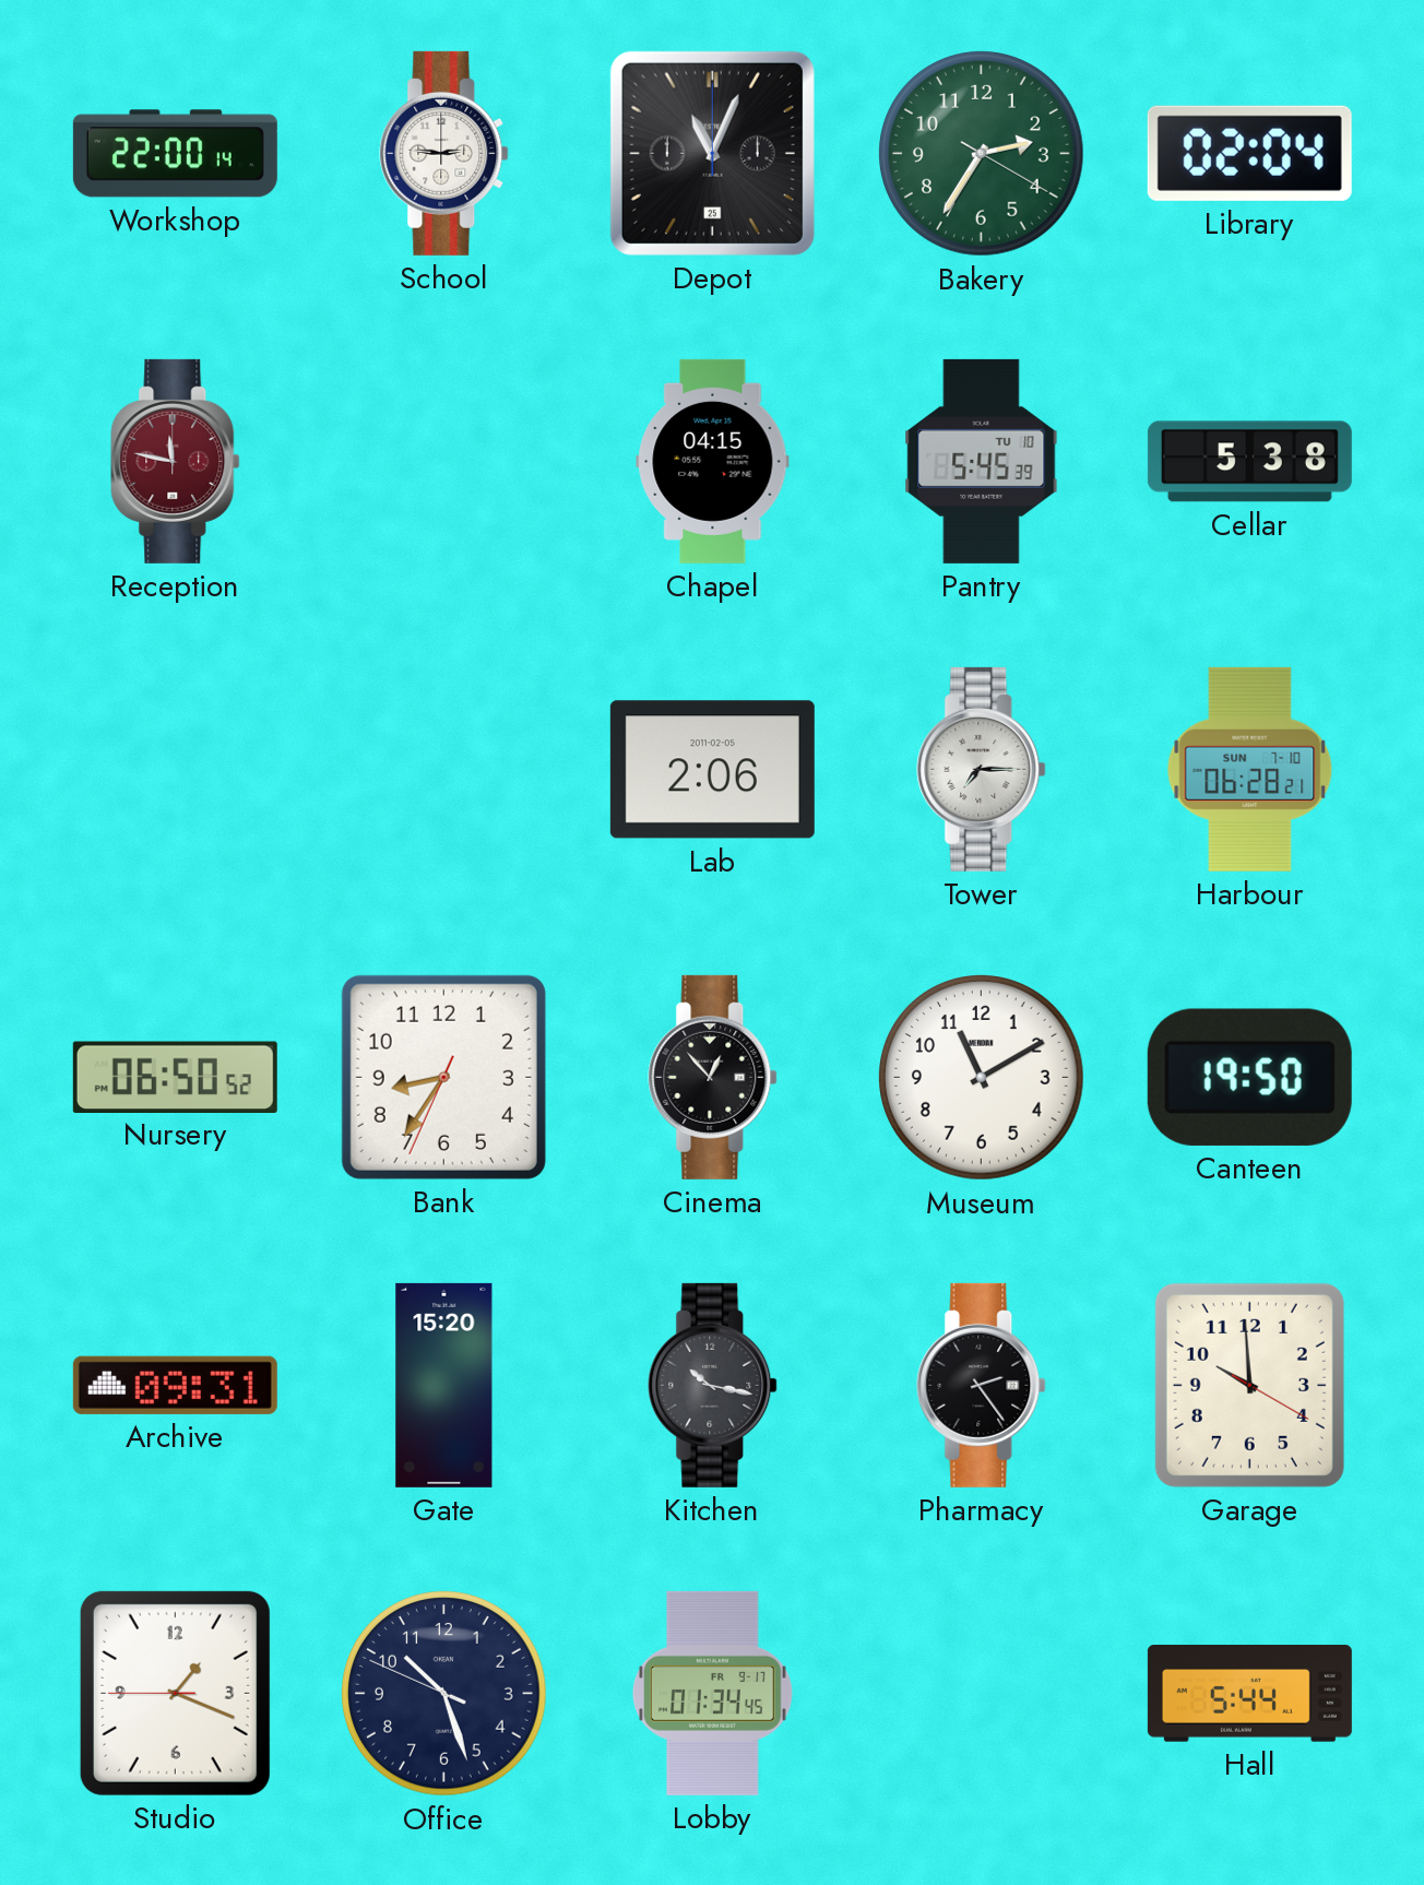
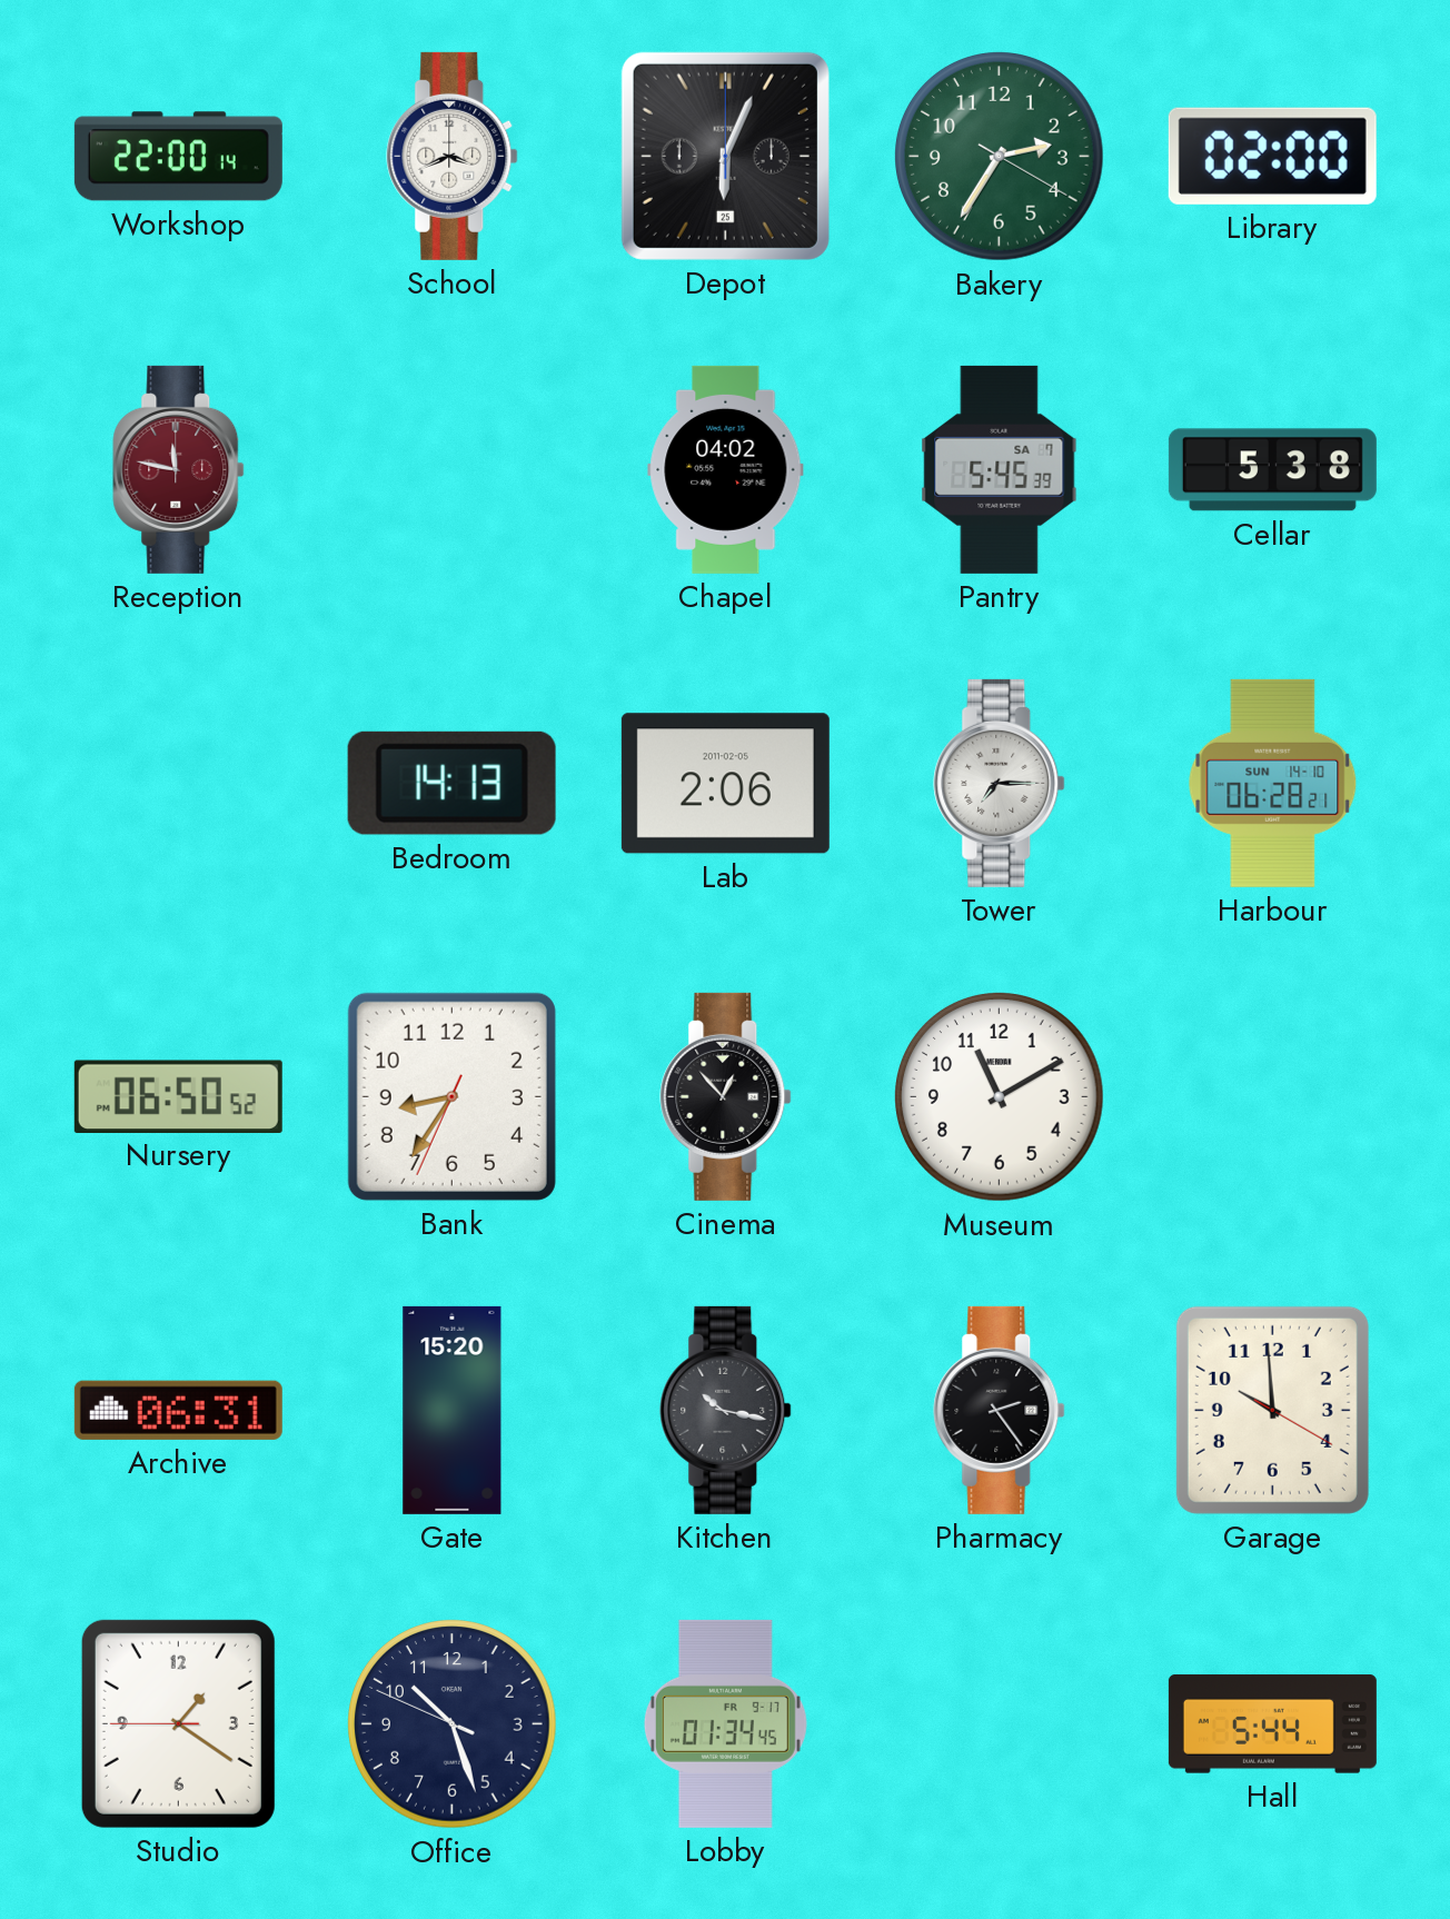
School: 2:46 -> 3:41 (453, 156)
Depot: 11:04 -> 6:04 (725, 156)
Library: 02:04 -> 02:00 (1272, 156)
Chapel: 04:15 -> 04:02 (726, 469)
Pantry date: TU 10 -> SA 7 (1000, 469)
Bedroom: none -> 14:13 (451, 783)
Harbour date: SUN 7-10 -> SUN 14-10 (1273, 783)
Canteen: 19:50 -> none (1249, 1077)
Archive: 09:31 -> 06:31 (178, 1410)
Studio: 1:18 -> 1:20 (178, 1723)
